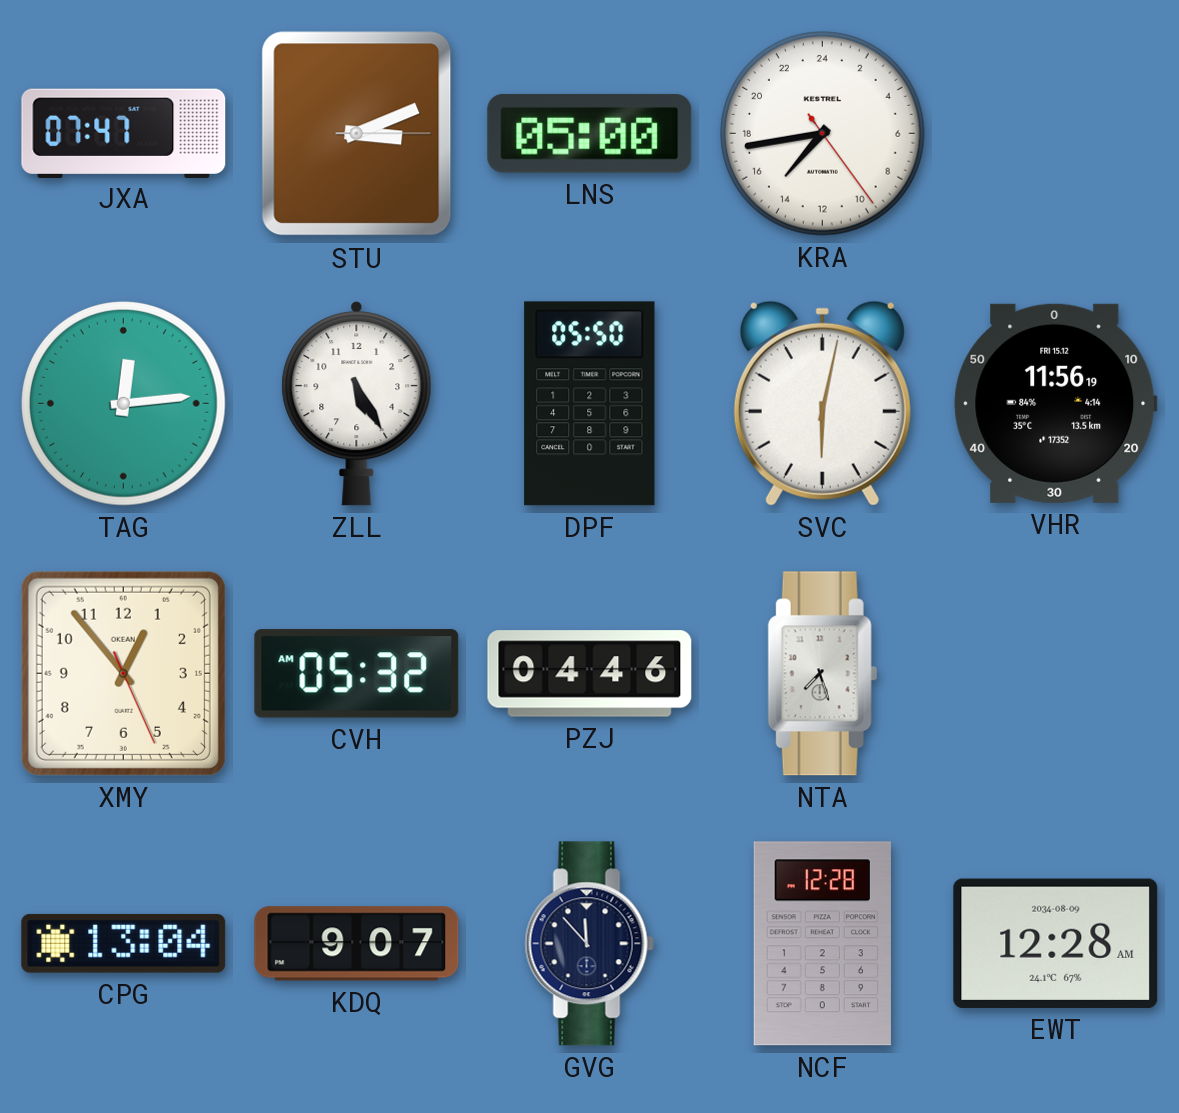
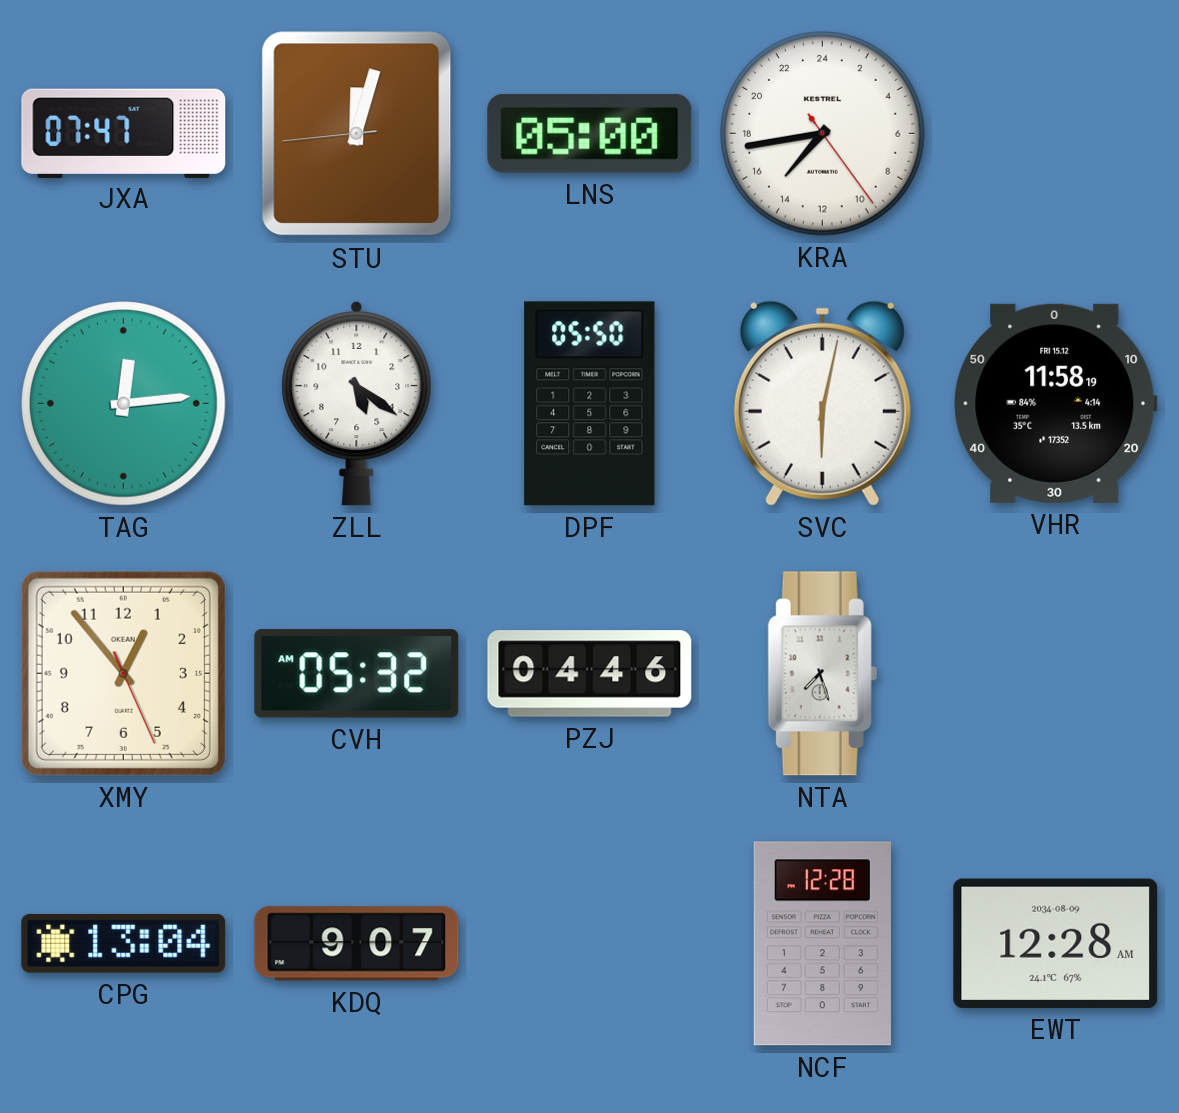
STU: 3:11 -> 12:02 (357, 134)
ZLL: 5:25 -> 5:21 (357, 403)
VHR: 11:56 -> 11:58 (1056, 403)
GVG: 11:53 -> none (589, 944)
